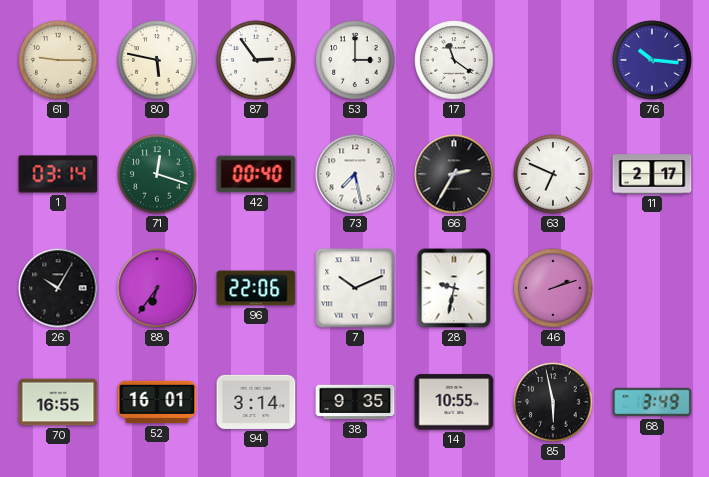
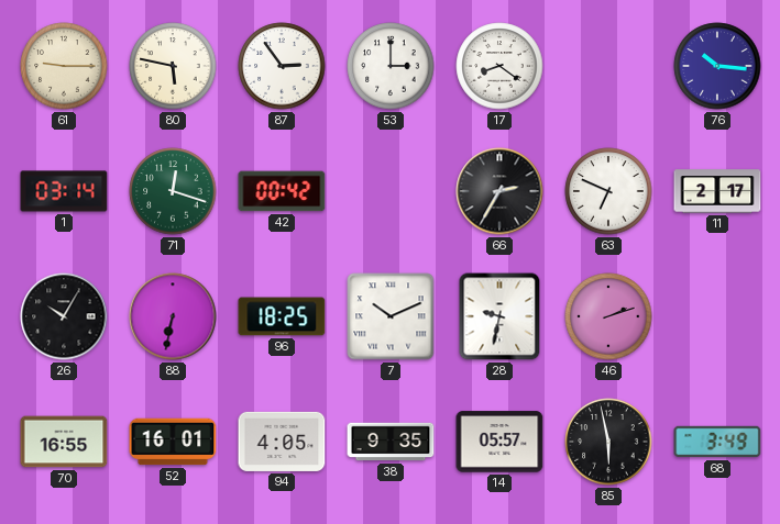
17: 11:21 -> 8:21 (499, 66)
42: 00:40 -> 00:42 (282, 191)
73: 7:28 -> none (355, 174)
88: 6:36 -> 6:32 (173, 316)
96: 22:06 -> 18:25 (282, 316)
94: 3:14 -> 4:05 (282, 442)
14: 10:55 -> 05:57 (499, 442)
